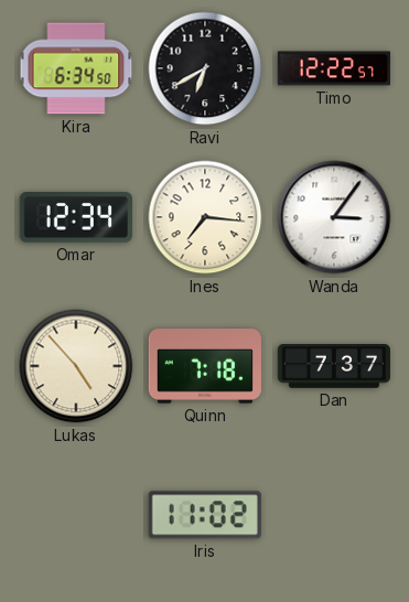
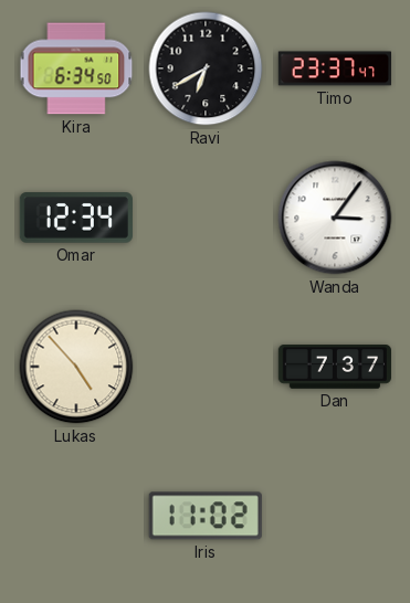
Timo: 12:22 -> 23:37 (334, 68)
Ines: 7:16 -> none (205, 217)
Quinn: 7:18 -> none (205, 366)
